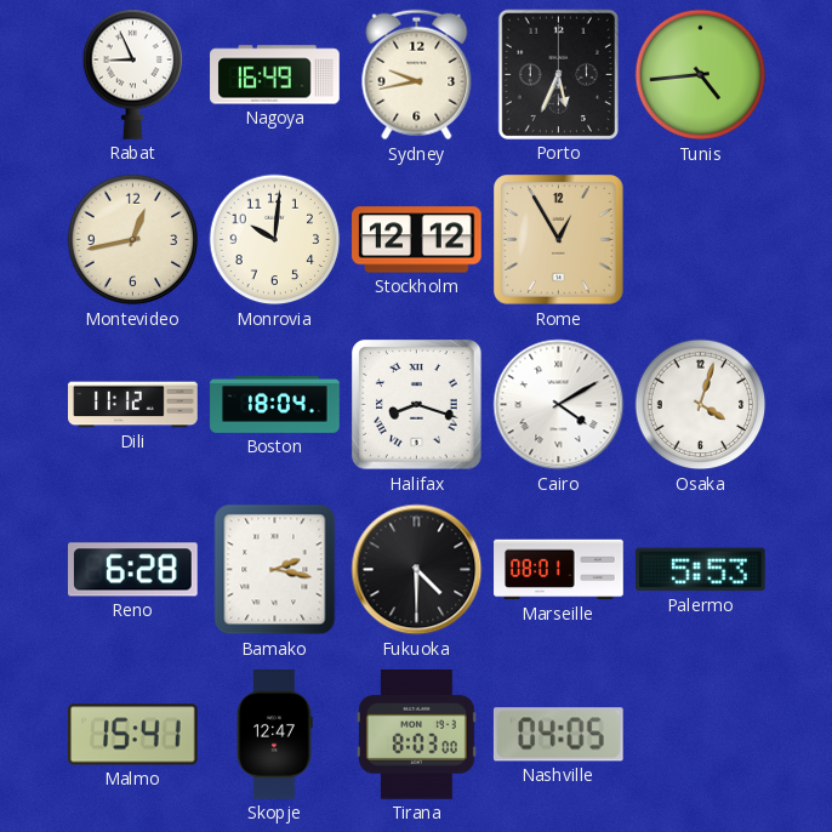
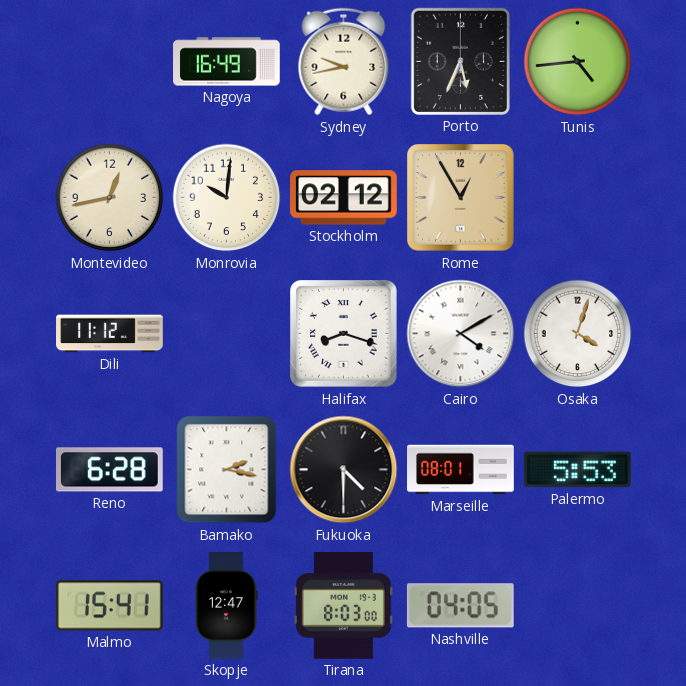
Rabat: 8:56 -> none (133, 74)
Stockholm: 12:12 -> 02:12 (344, 198)
Boston: 18:04 -> none (275, 404)
